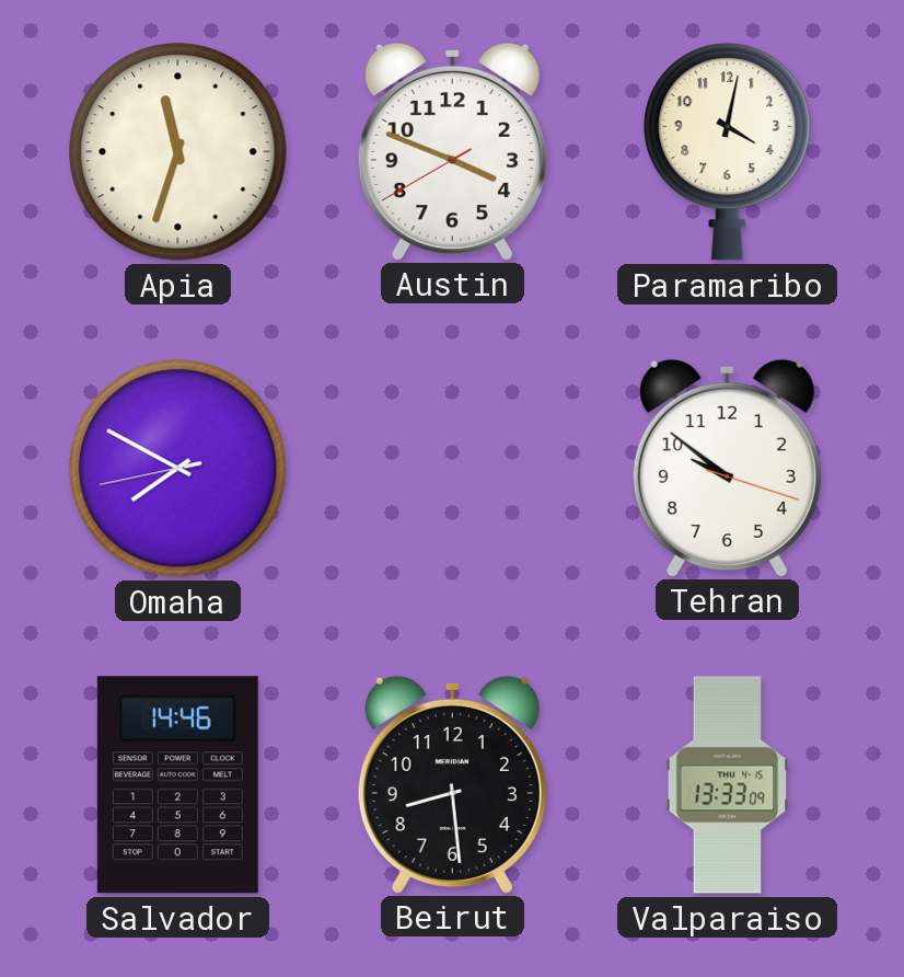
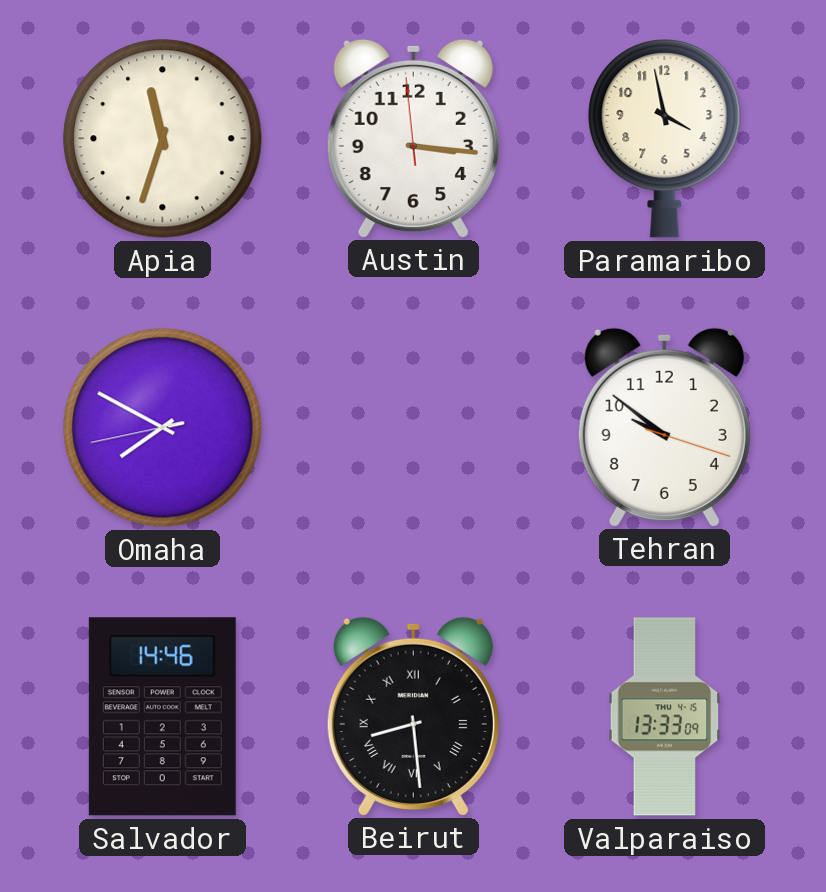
Austin: 3:48 -> 3:15 (413, 138)
Paramaribo: 4:02 -> 3:58 (665, 139)
Beirut numerals: Arabic -> Roman (413, 716)
